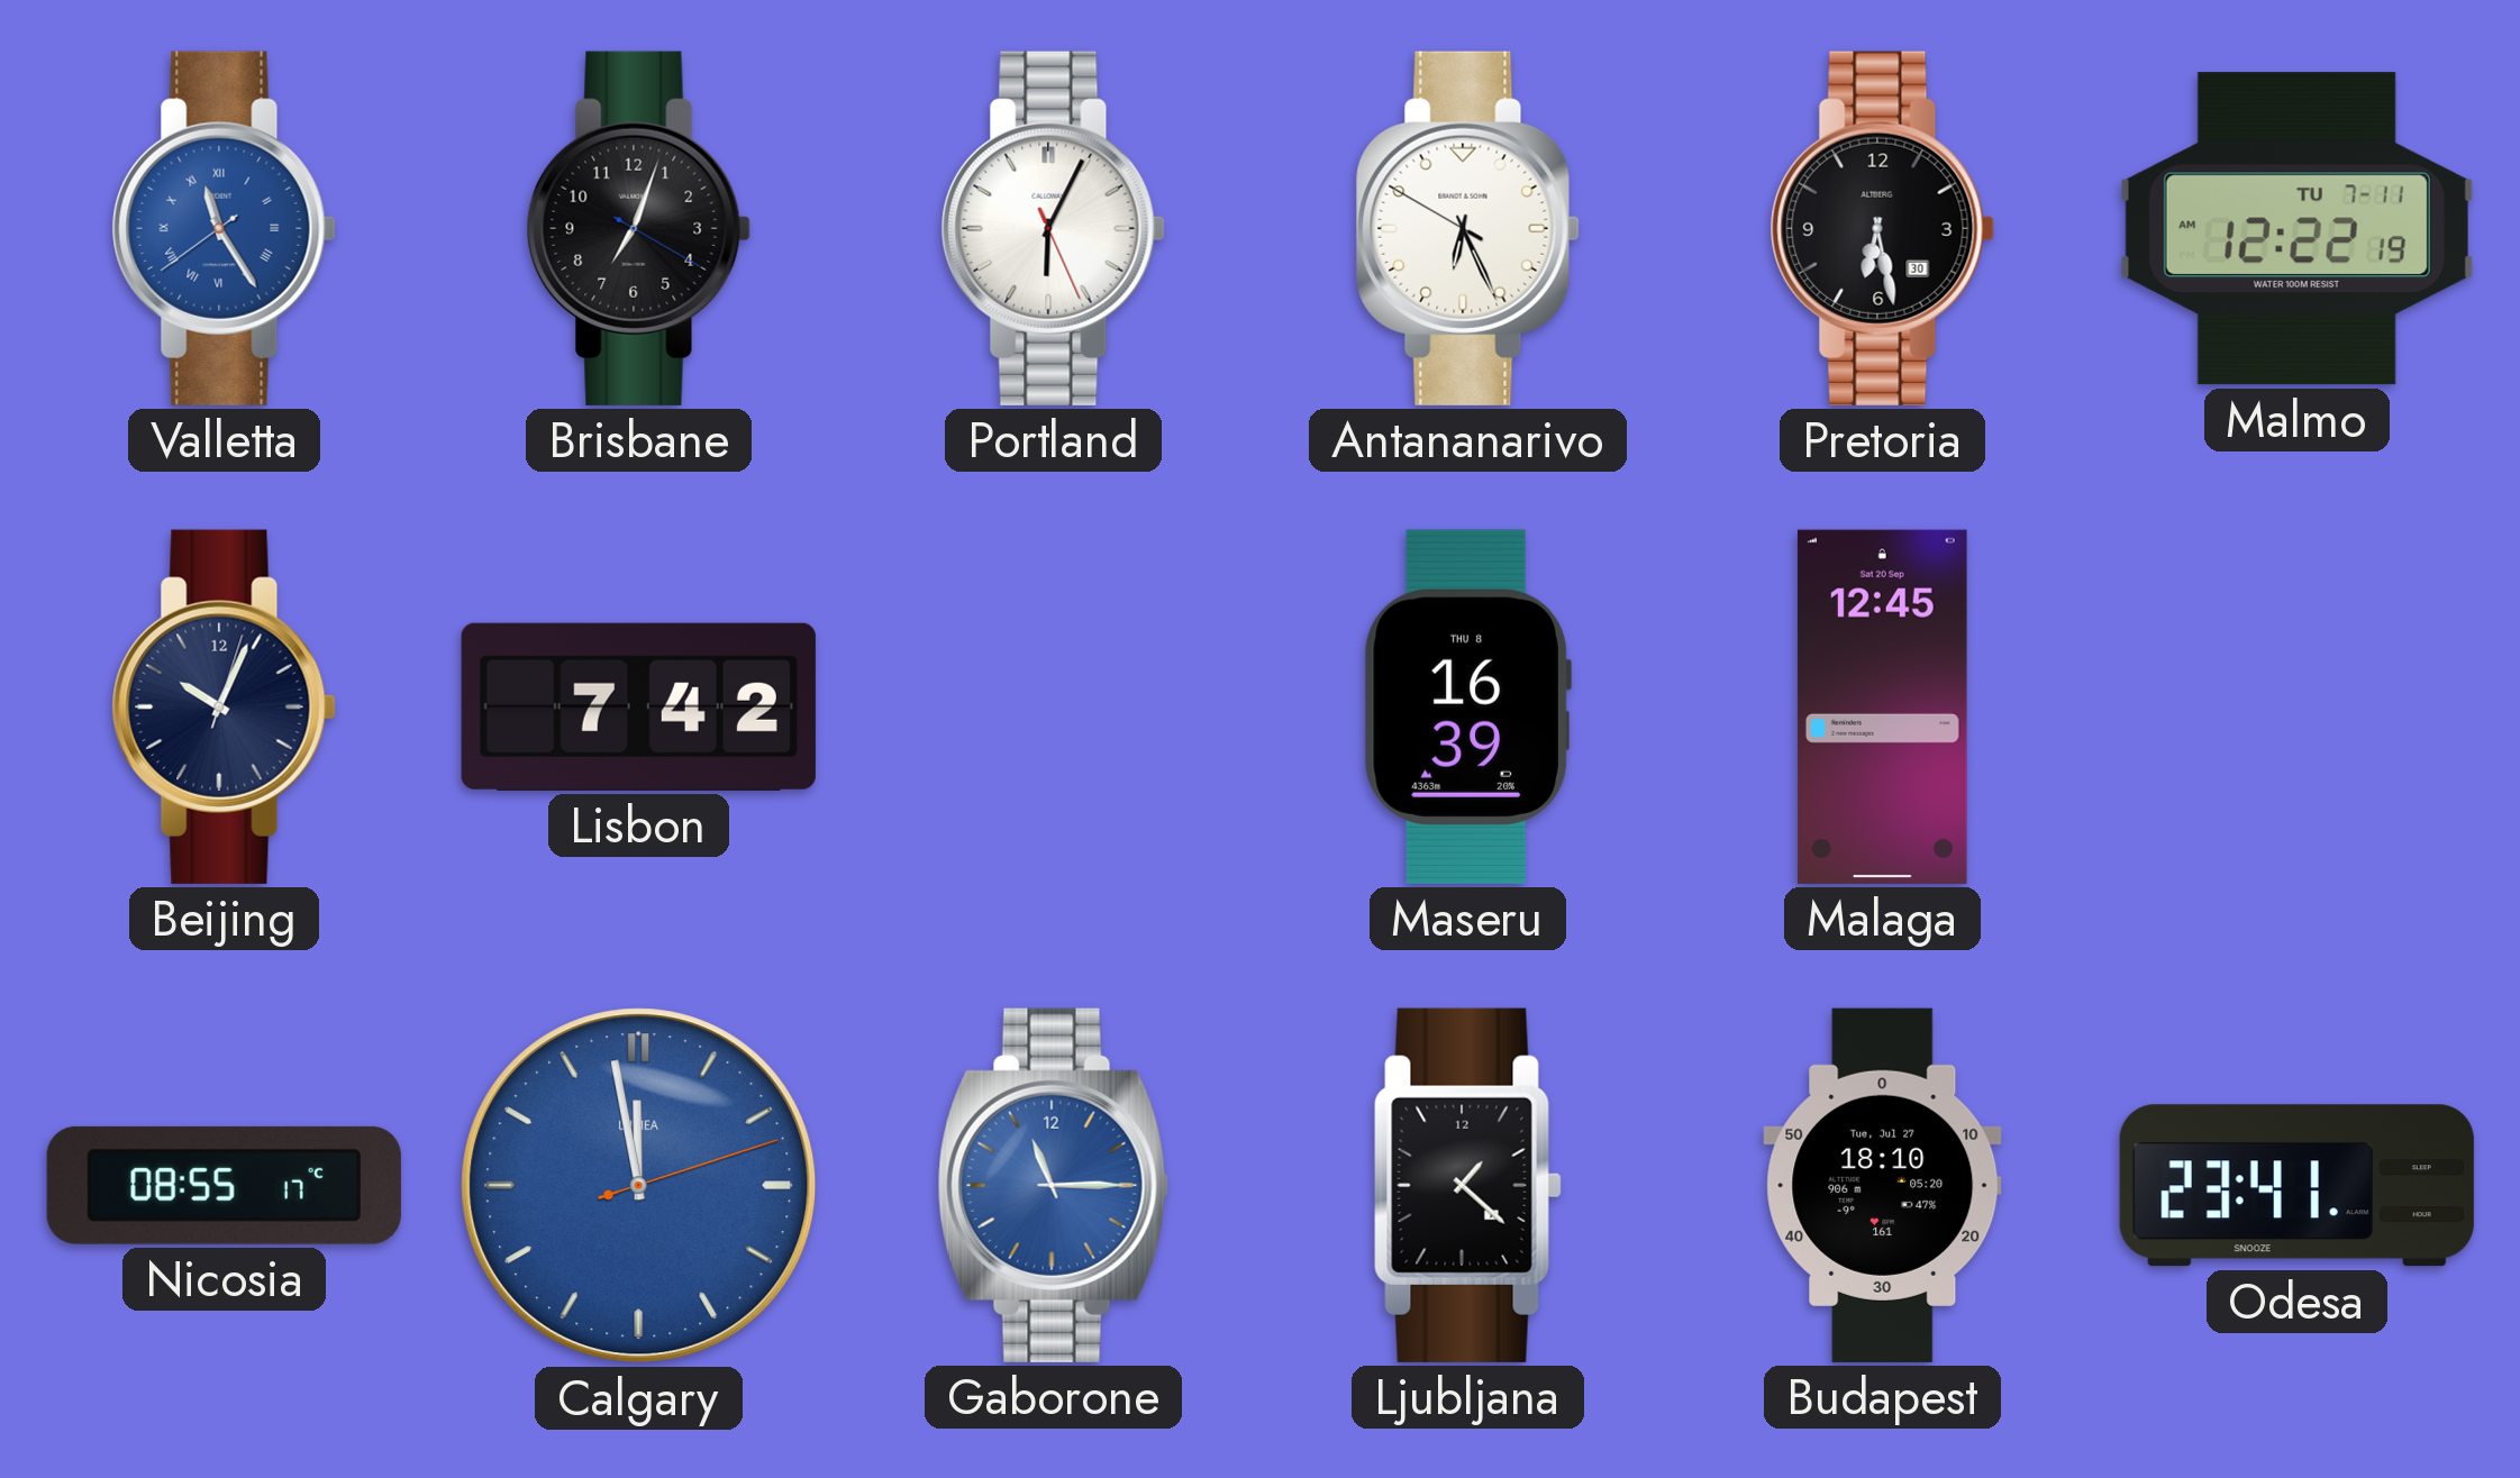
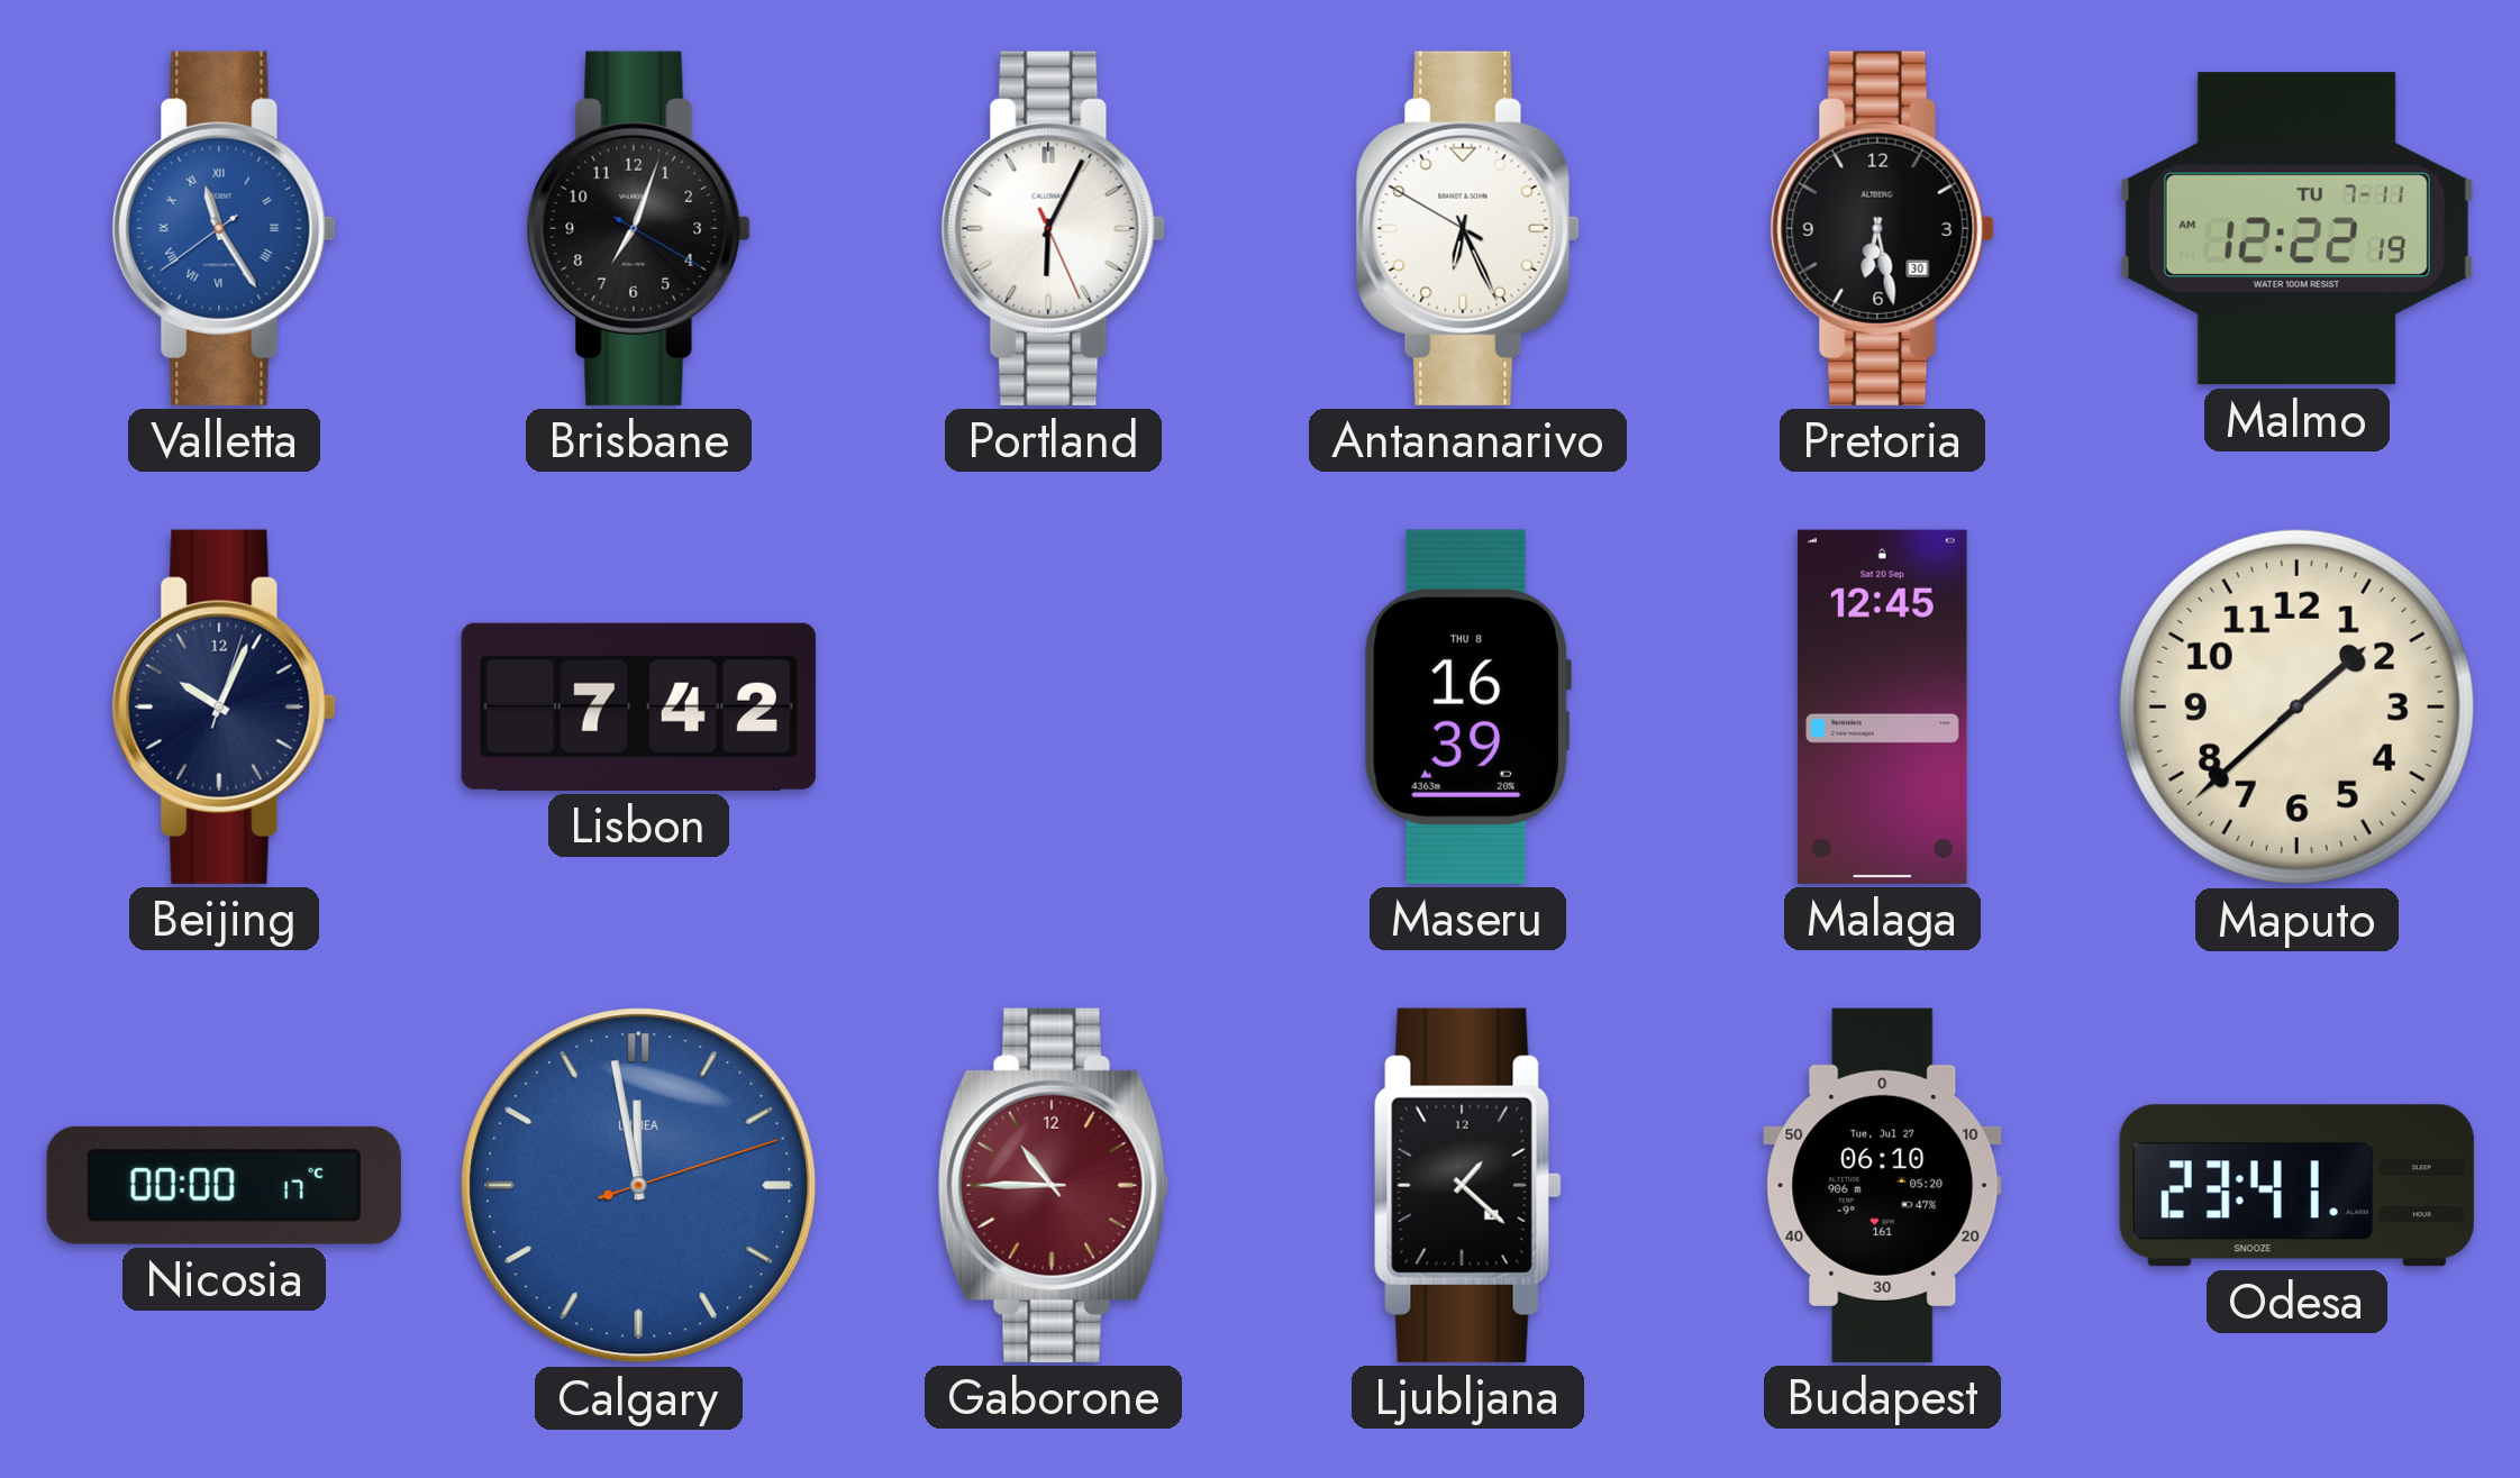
Maputo: none -> 1:38 (2296, 706)
Nicosia: 08:55 -> 00:00 (224, 1185)
Gaborone: 11:15 -> 10:45 (1053, 1185)
Gaborone dial: blue -> burgundy (1053, 1185)
Budapest: 18:10 -> 06:10 (1883, 1185)
